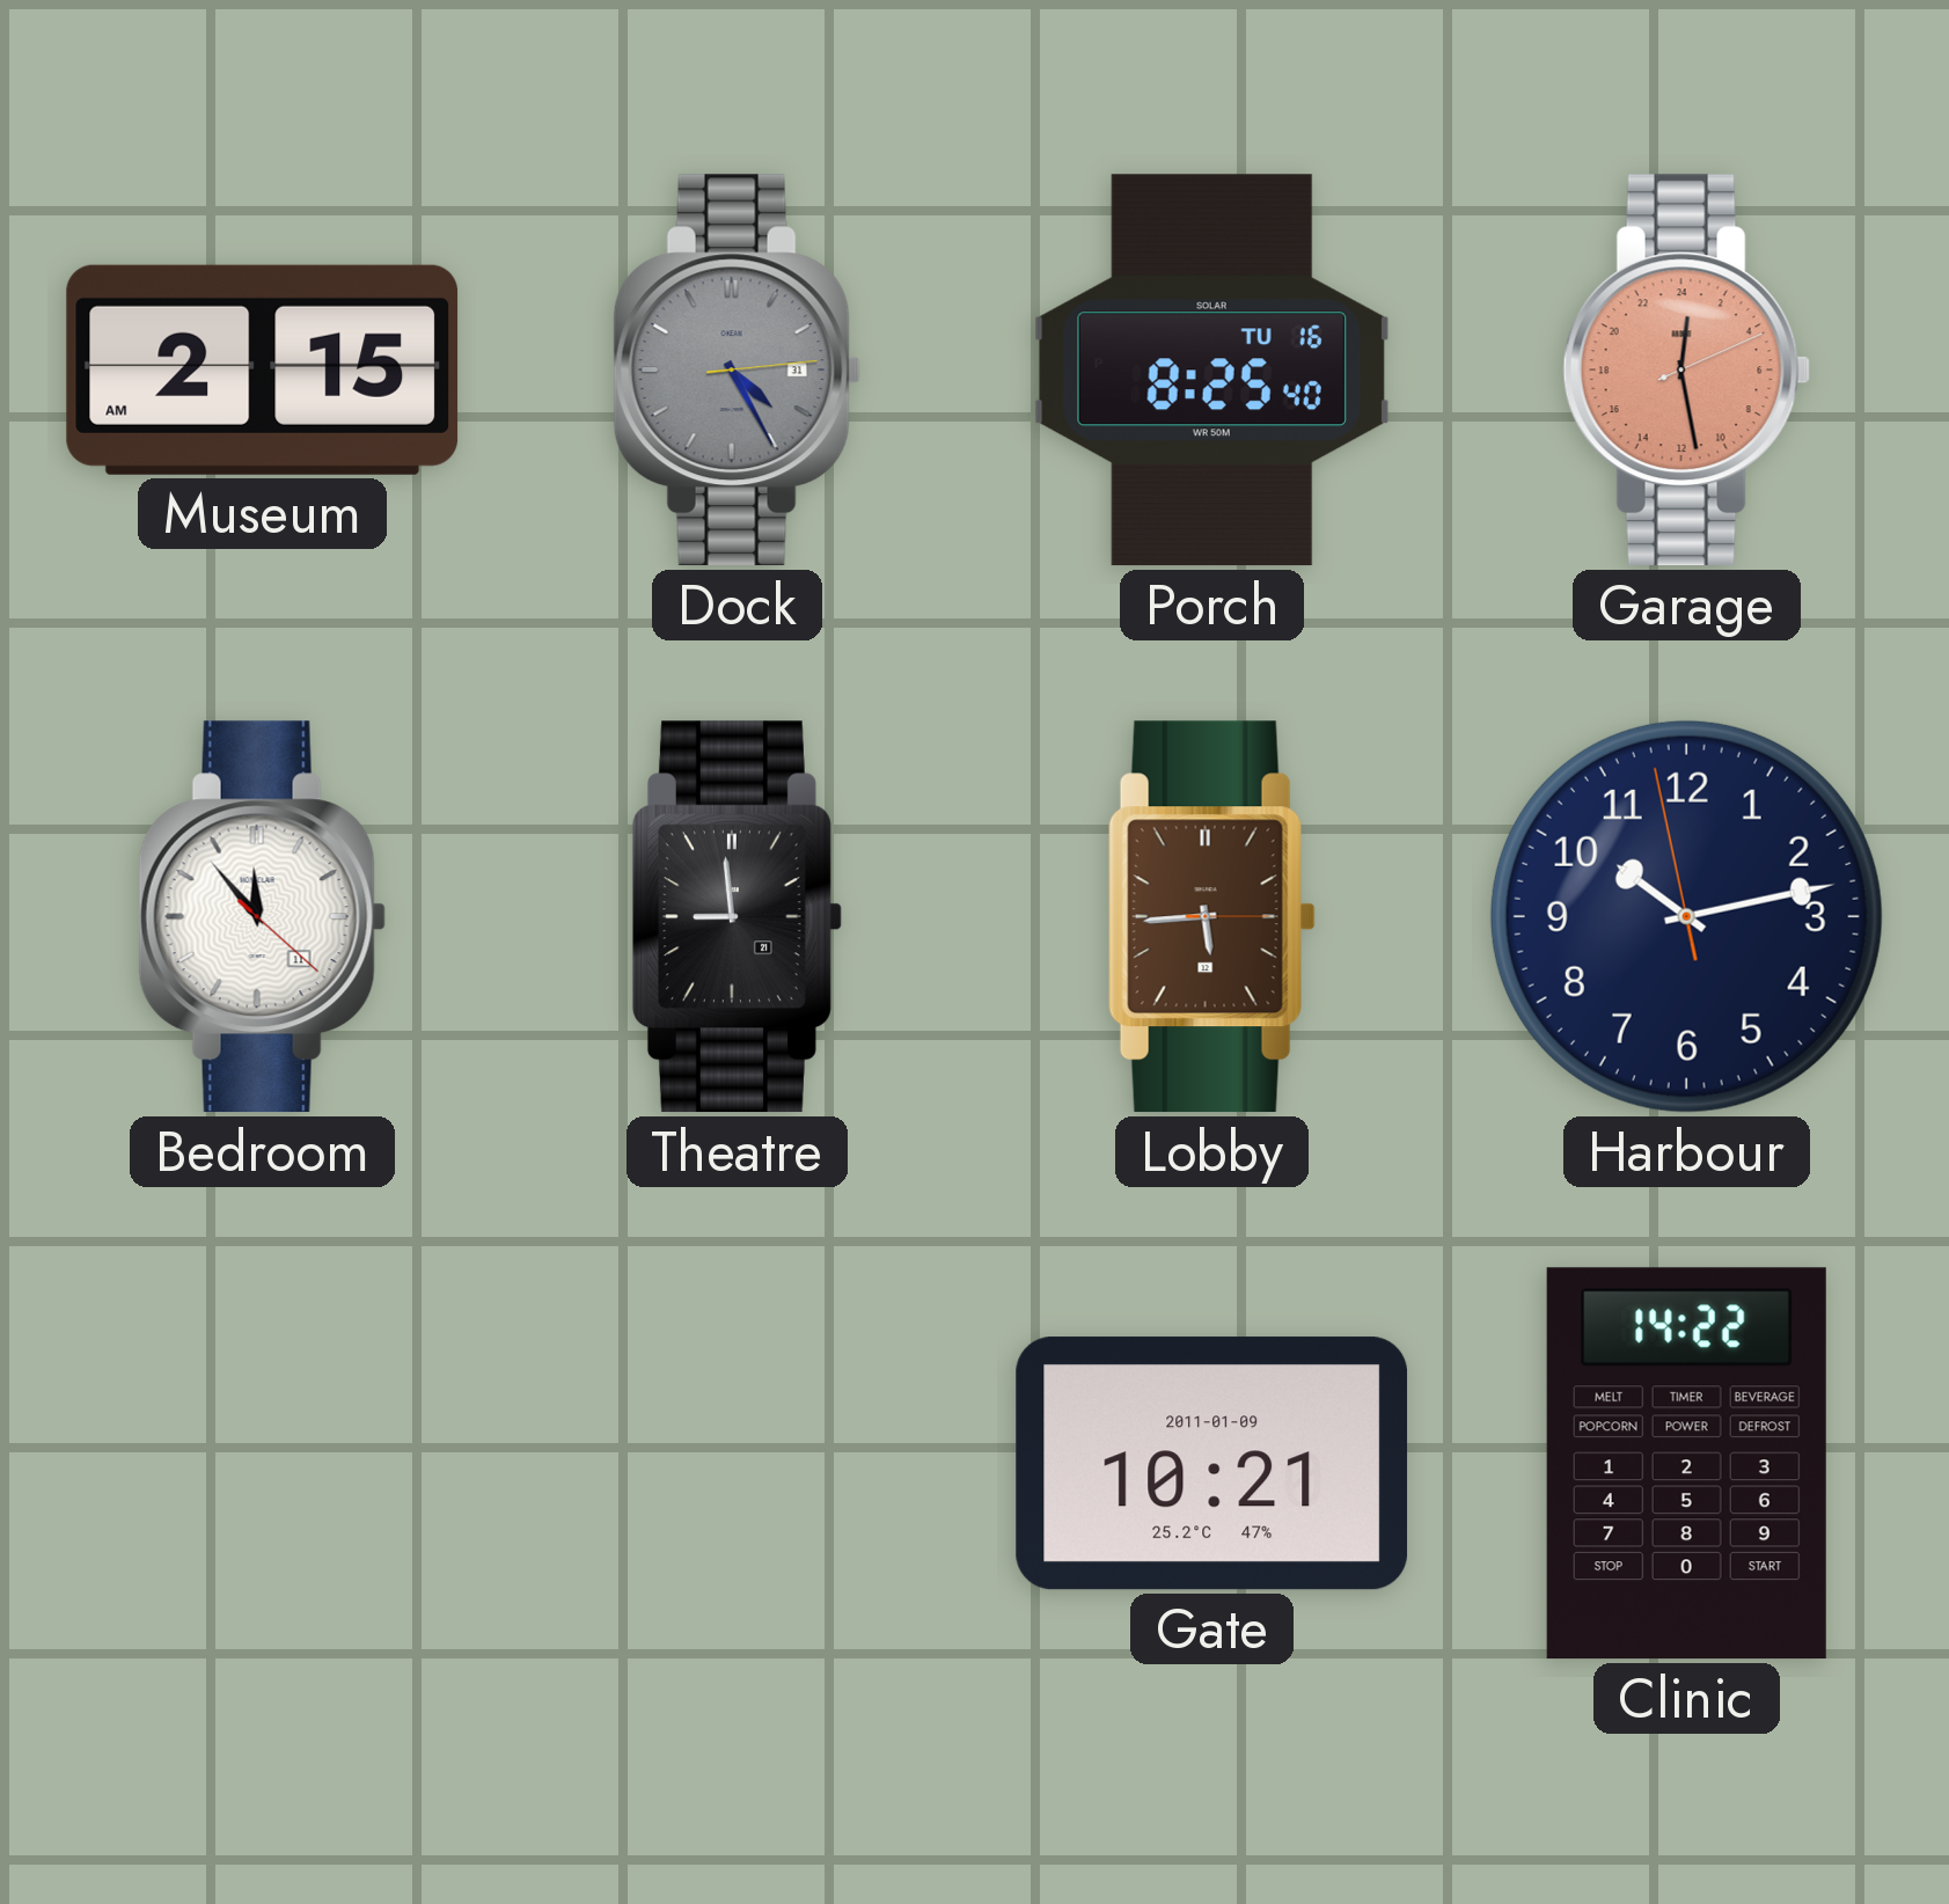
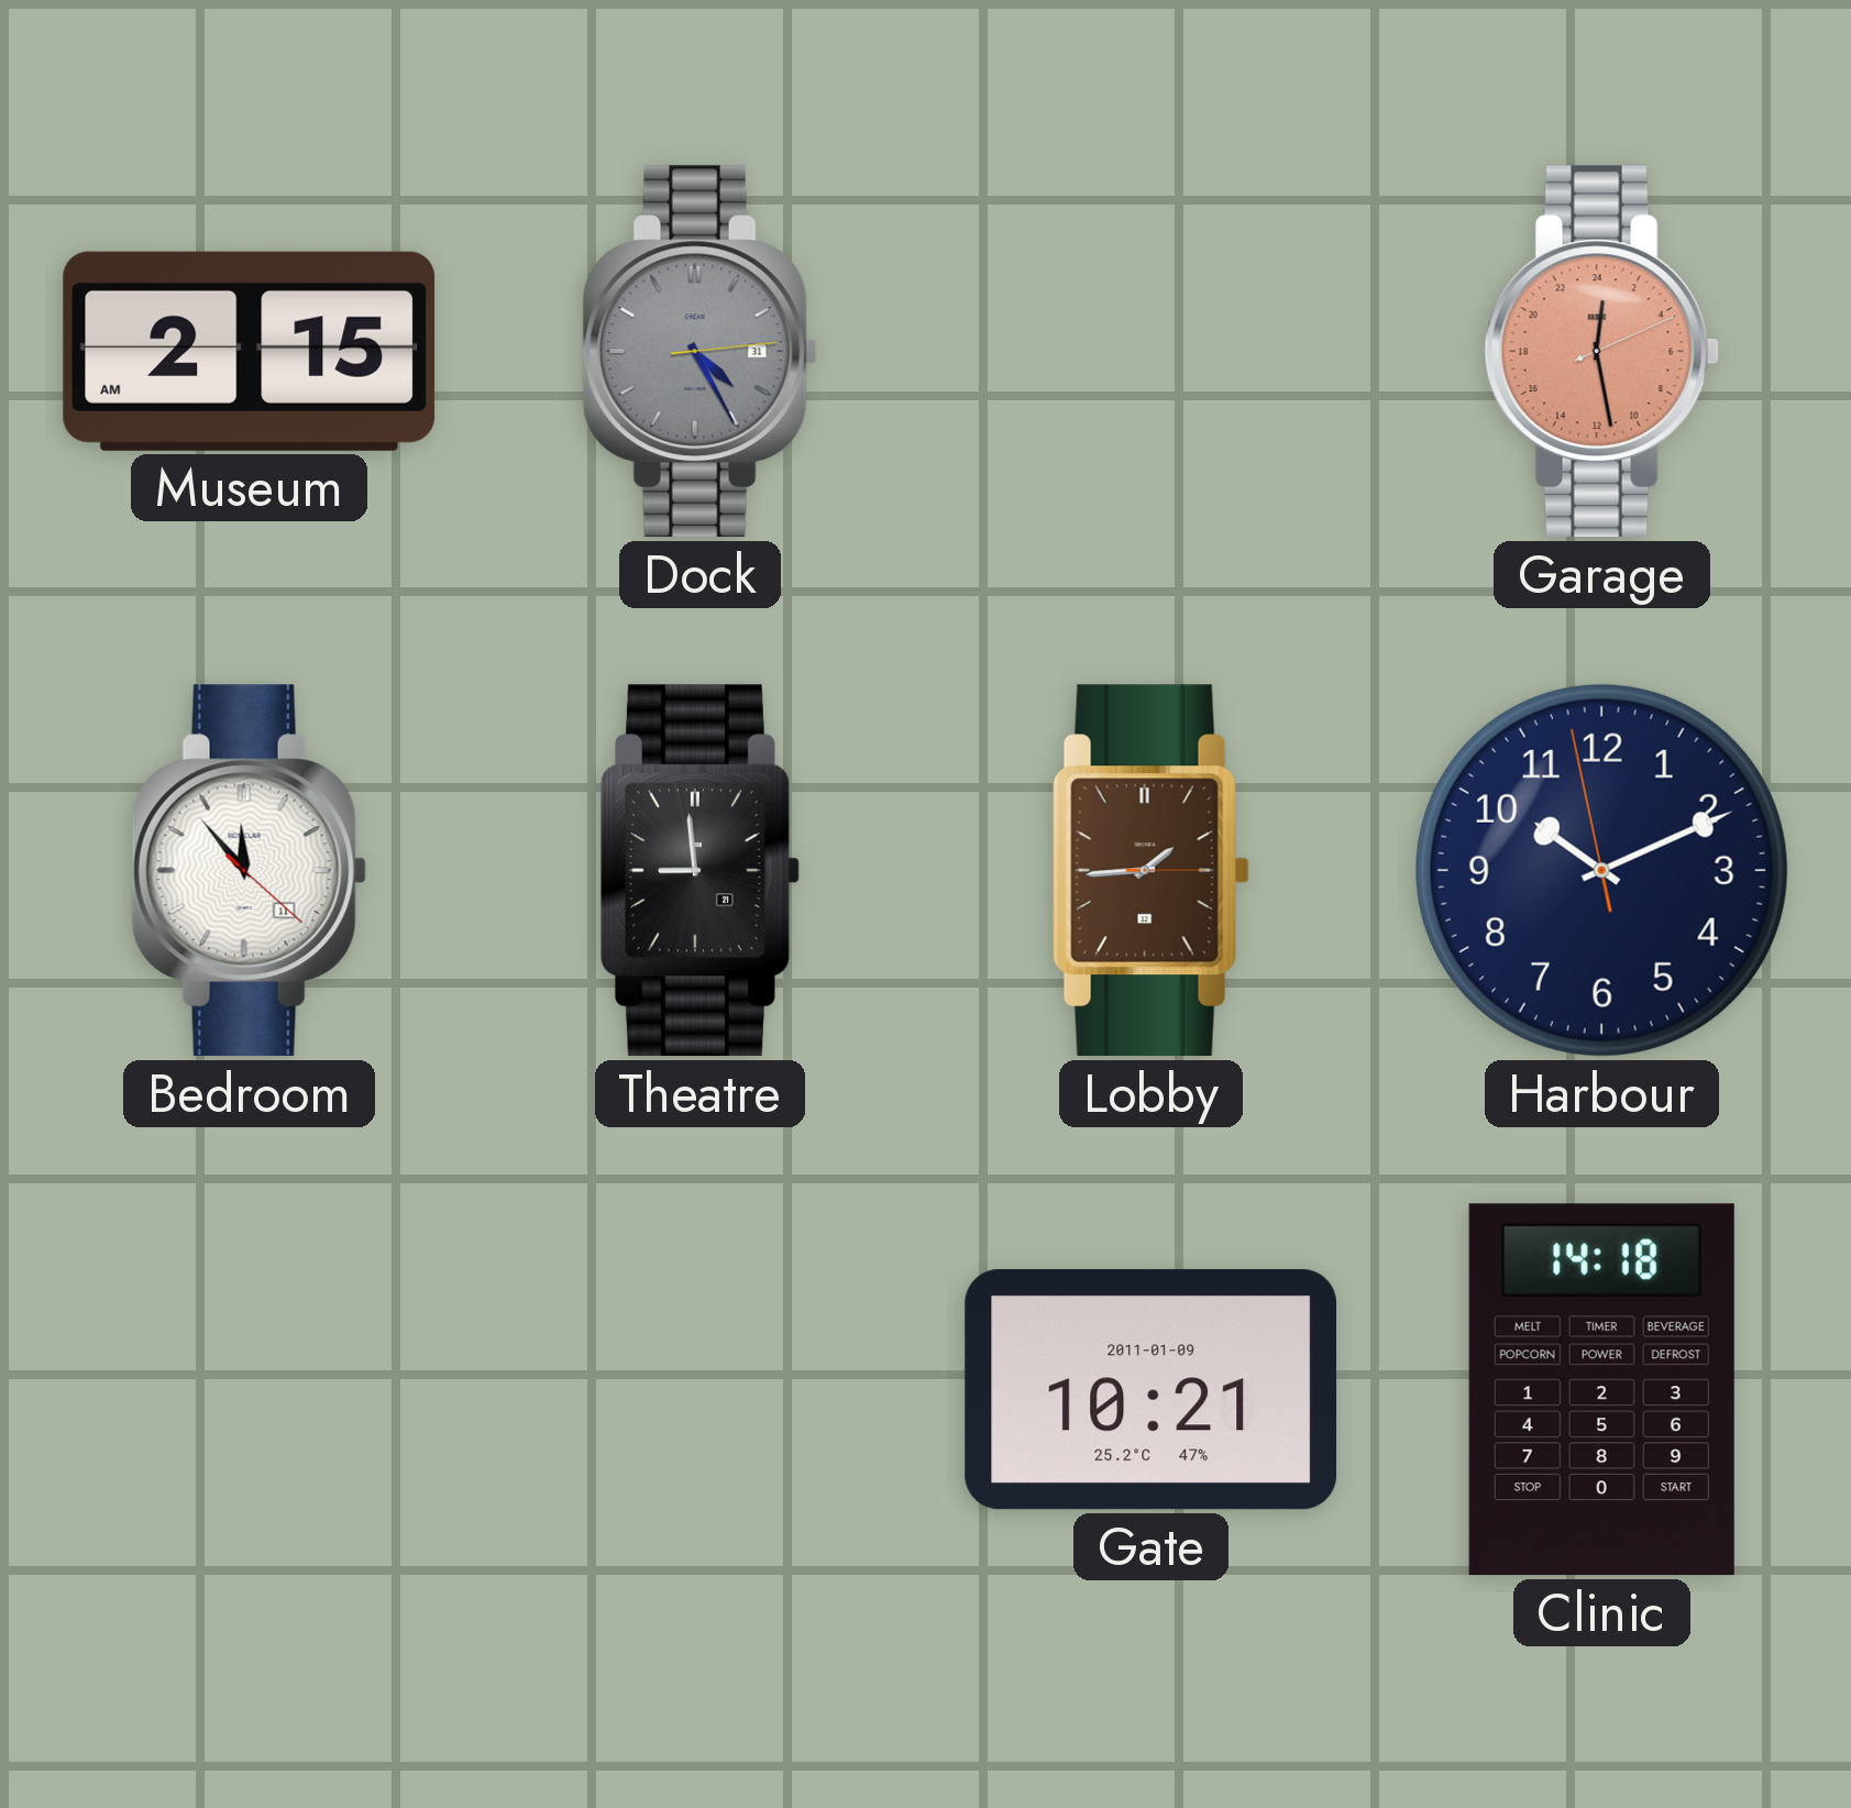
Porch: 8:25 -> none (1211, 371)
Lobby: 5:44 -> 1:44 (1150, 871)
Harbour: 10:12 -> 10:10 (1601, 870)
Clinic: 14:22 -> 14:18 (1601, 1390)
